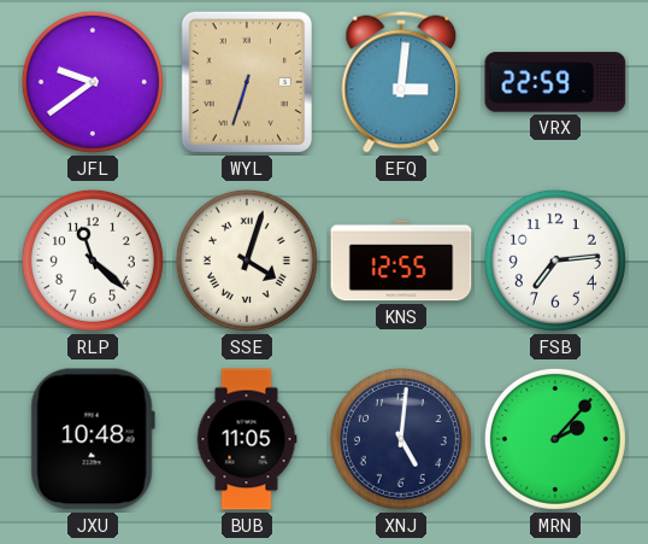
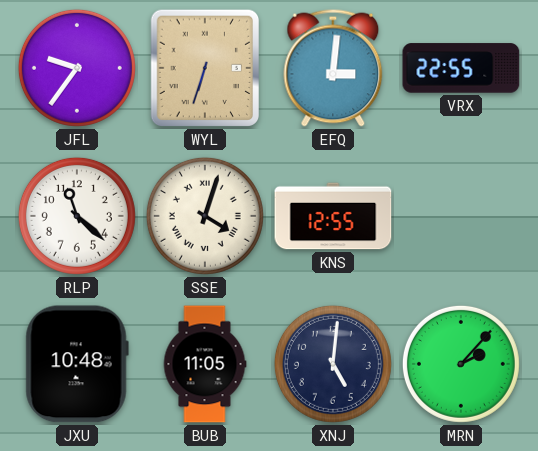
JFL: 9:39 -> 9:36 (77, 68)
VRX: 22:59 -> 22:55 (461, 68)
FSB: 7:14 -> none (555, 261)
